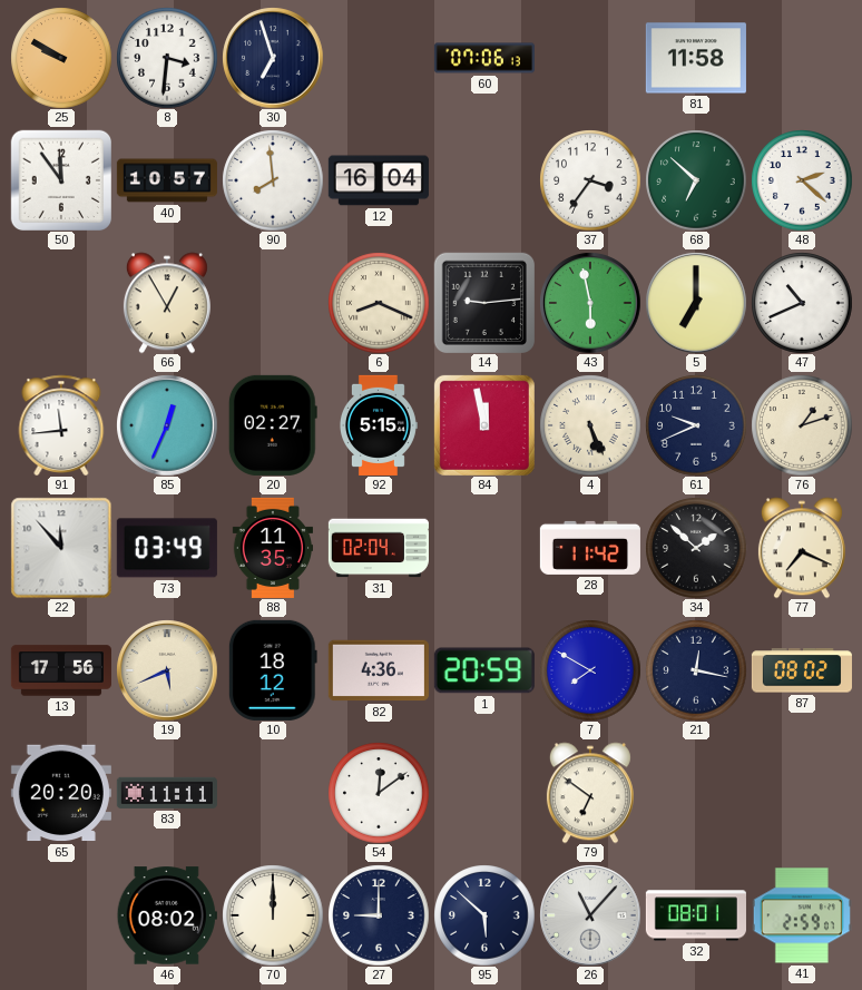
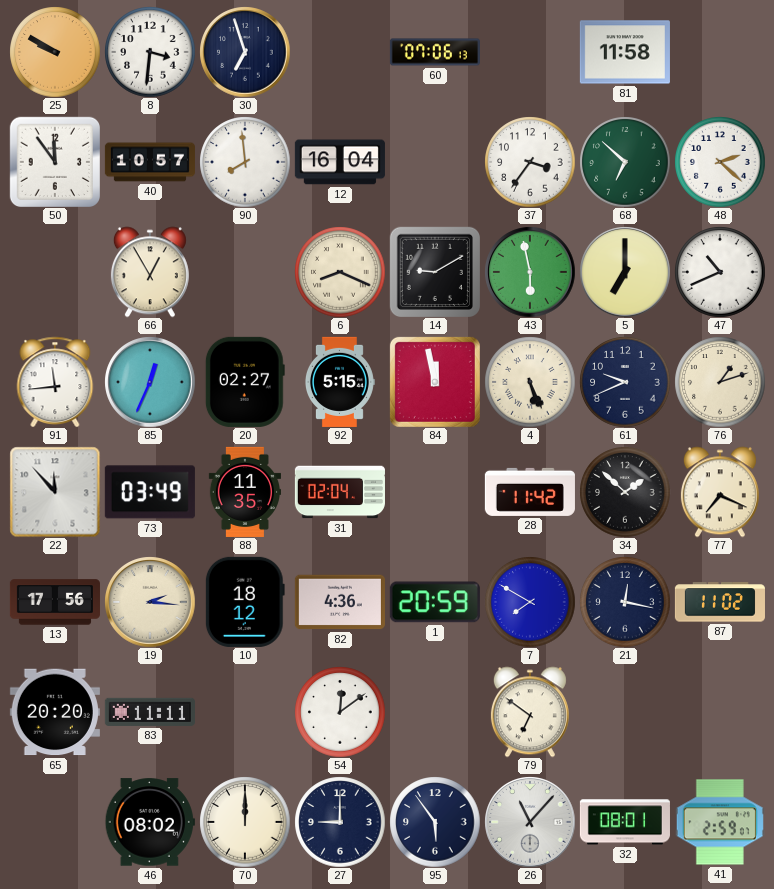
14: 9:14 -> 9:10 (434, 271)
19: 5:41 -> 2:16 (150, 602)
87: 08:02 -> 11:02 (720, 602)
95: 5:52 -> 5:54 (435, 822)
